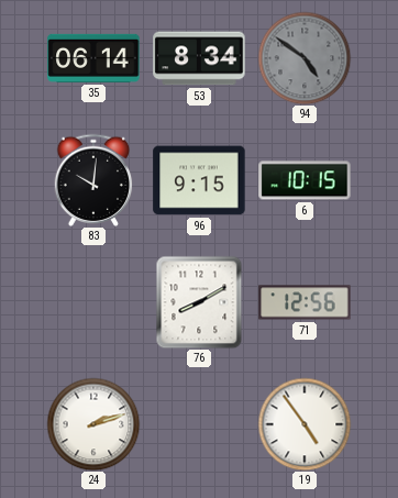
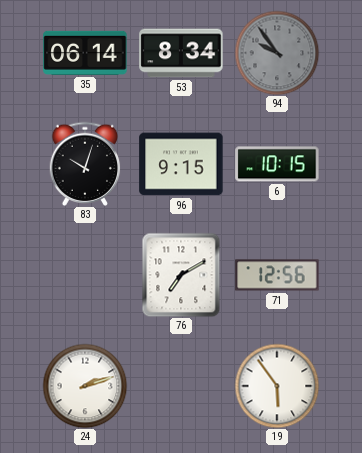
94: 4:51 -> 9:54 (277, 53)
83: 10:01 -> 10:03 (85, 164)
76: 8:10 -> 7:10 (181, 275)
19: 4:54 -> 5:54 (277, 386)
